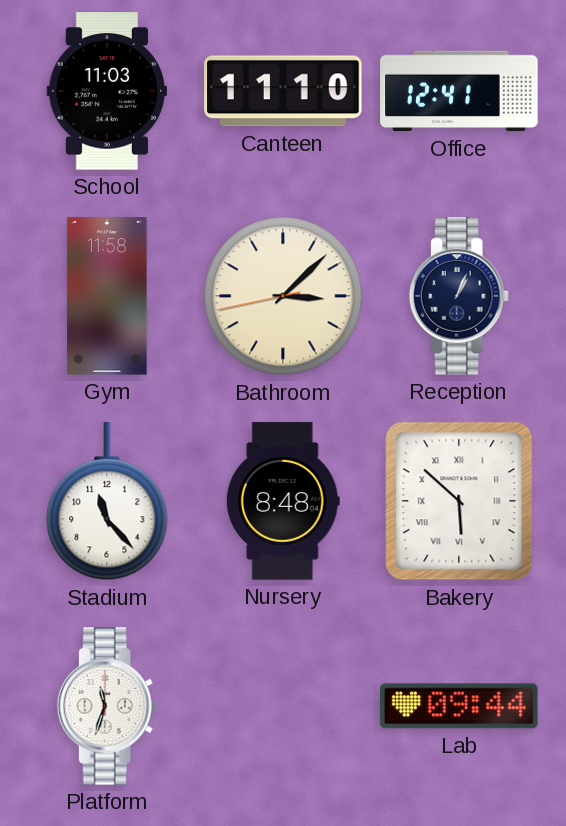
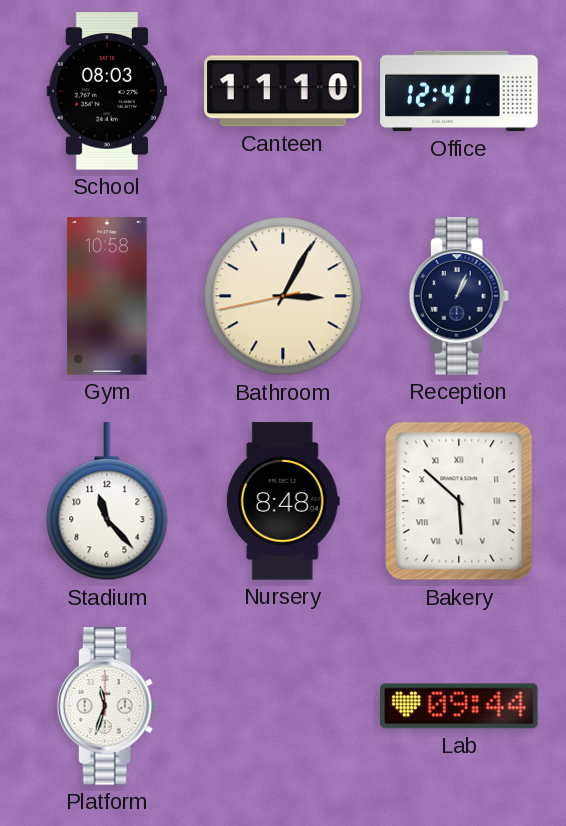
School: 11:03 -> 08:03 (106, 91)
Gym: 11:58 -> 10:58 (107, 296)
Bathroom: 3:07 -> 3:04 (283, 296)
